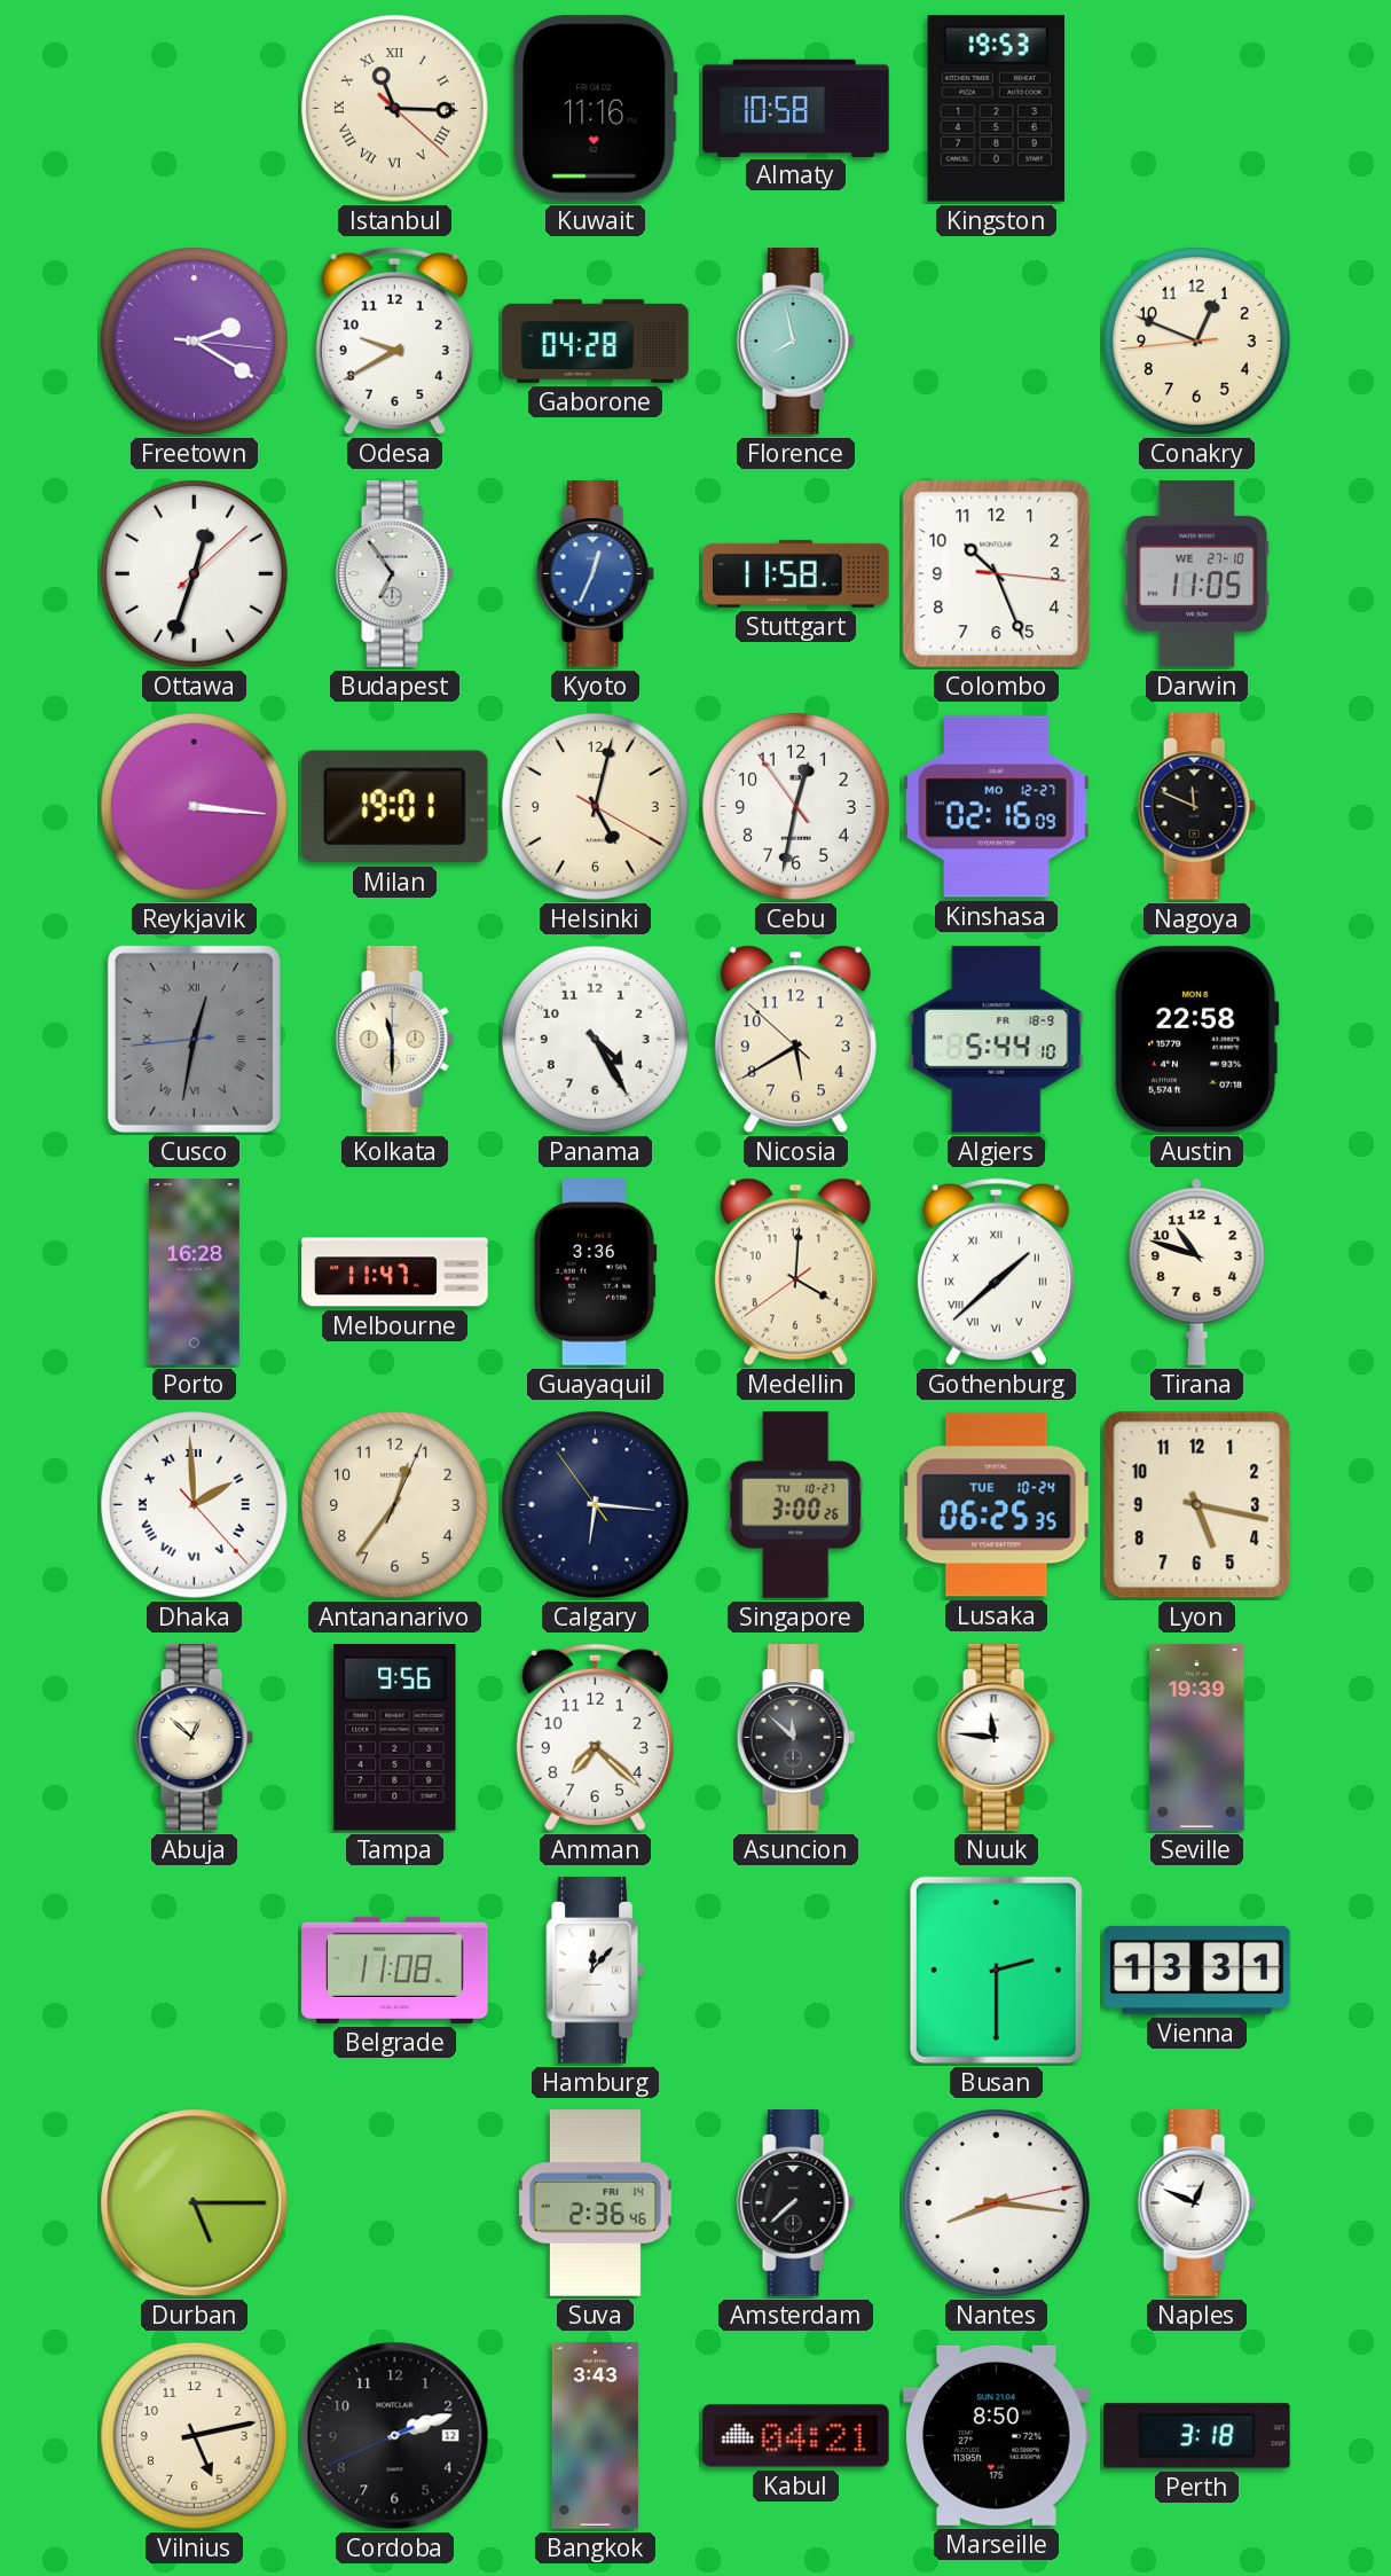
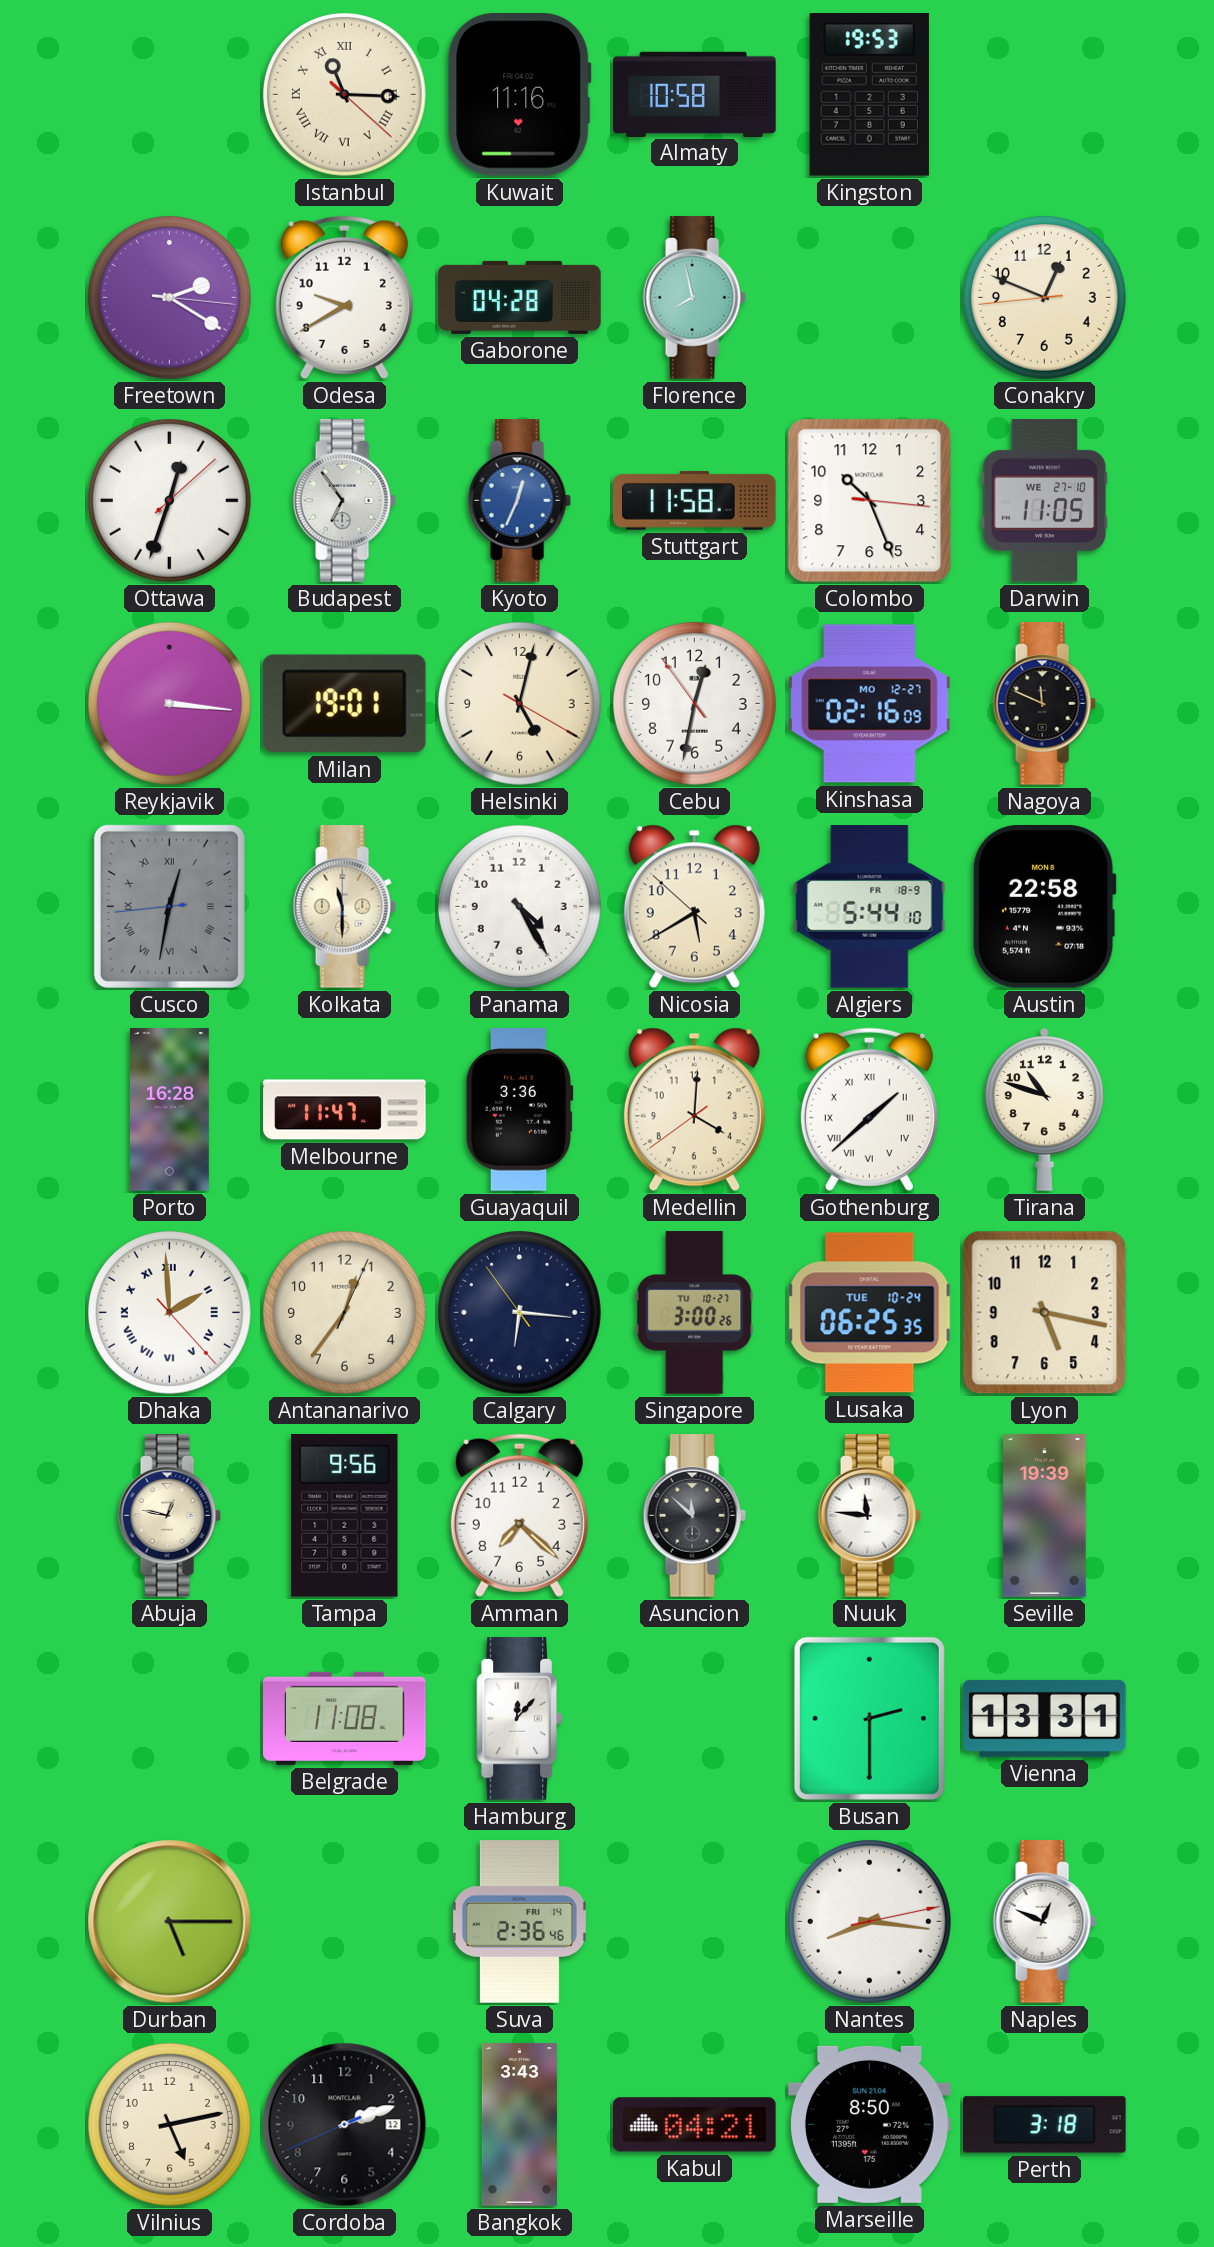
Abuja: 12:52 -> 12:47 (169, 1516)
Amsterdam: 7:38 -> none (795, 2203)
